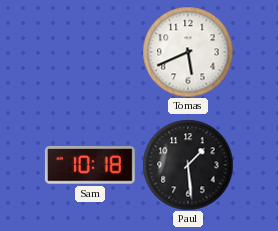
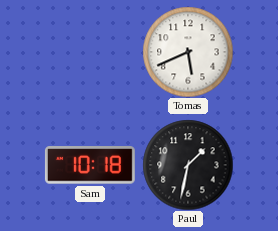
Paul: 1:29 -> 1:32 (188, 165)
